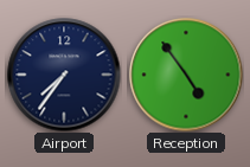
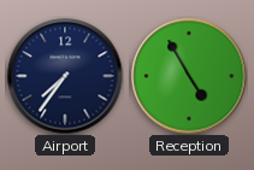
Reception: 4:54 -> 4:55 (189, 76)
